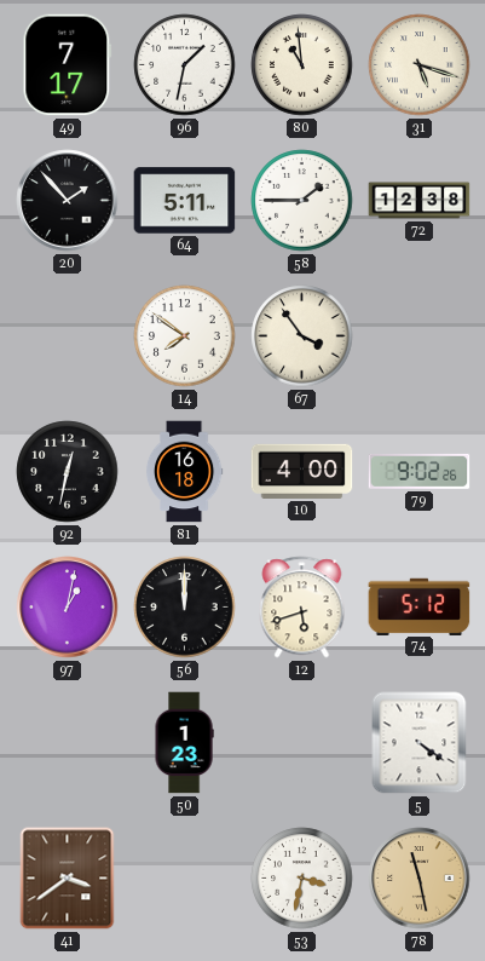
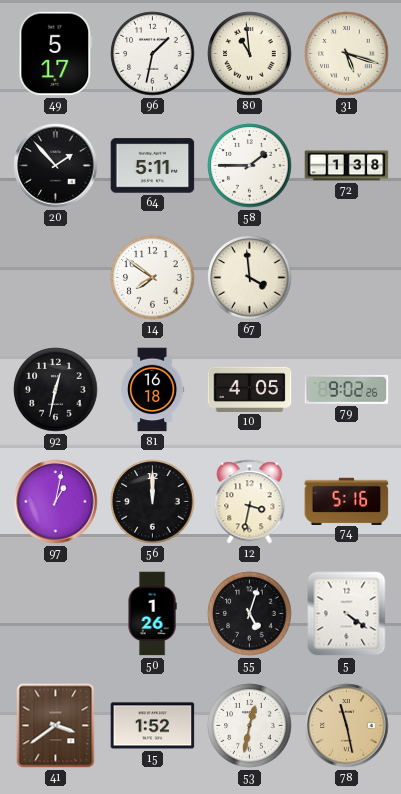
49: 7:17 -> 5:17 (56, 54)
72: 12:38 -> 1:38 (347, 166)
67: 3:54 -> 3:59 (250, 278)
10: 4:00 -> 4:05 (250, 389)
12: 5:42 -> 3:32 (250, 502)
74: 5:12 -> 5:16 (347, 501)
50: 1:23 -> 1:26 (152, 614)
55: none -> 5:03 (250, 614)
15: none -> 1:52 (153, 726)
53: 3:32 -> 12:32 (250, 726)
